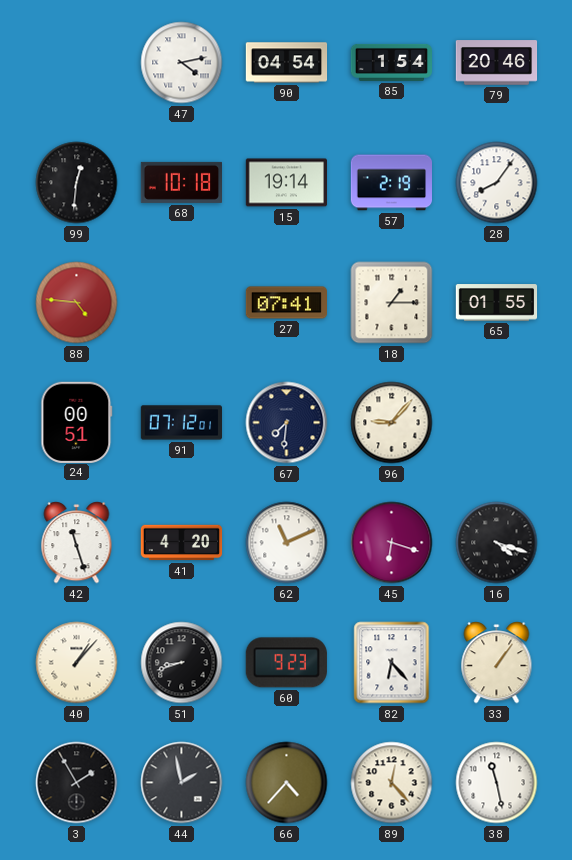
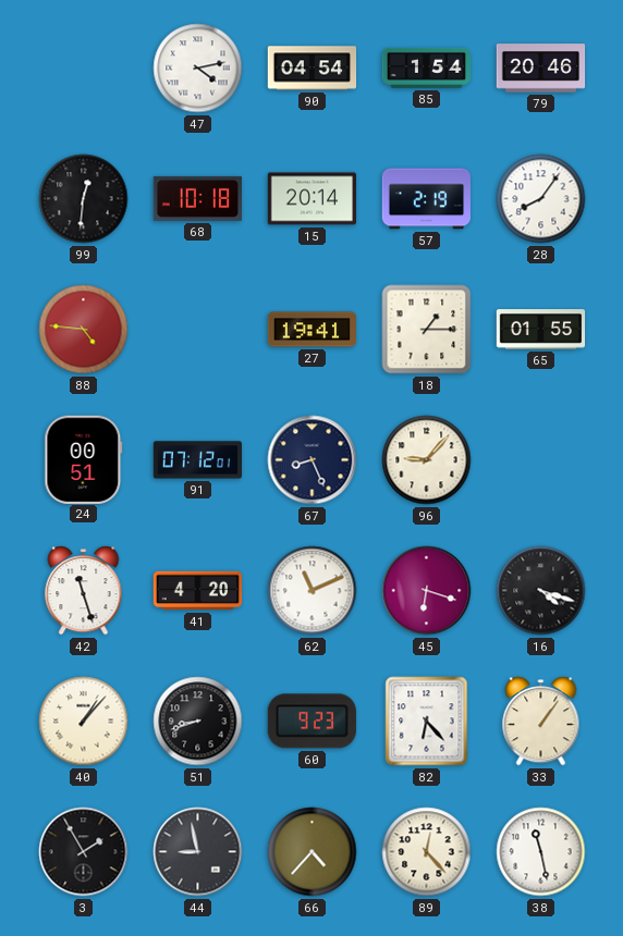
15: 19:14 -> 20:14 (311, 199)
27: 07:41 -> 19:41 (311, 330)
67: 7:31 -> 8:26 (313, 460)
44: 1:58 -> 8:58 (198, 852)
